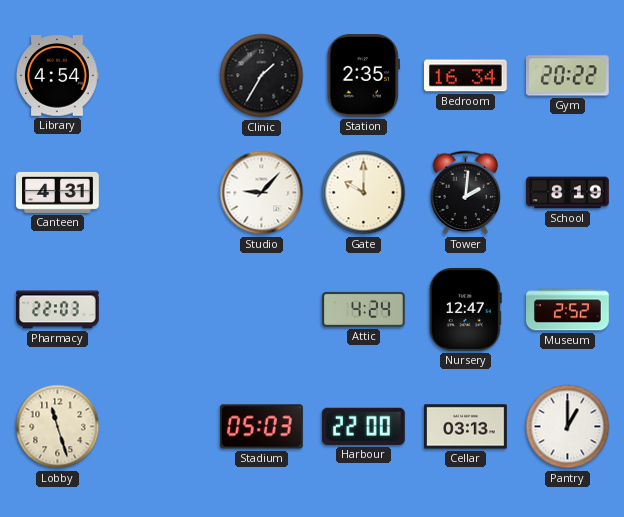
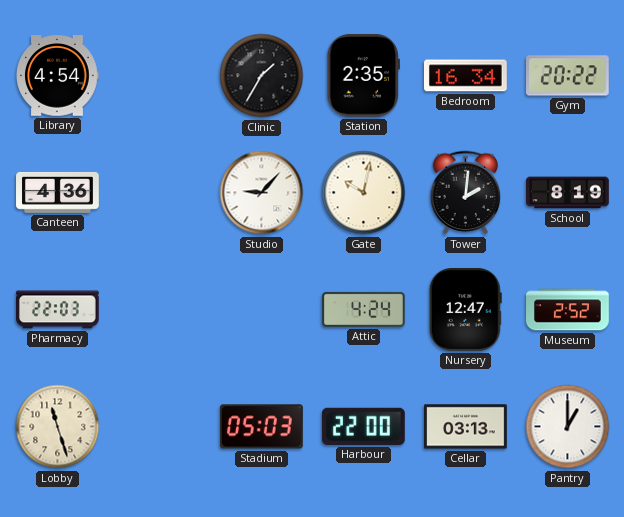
Canteen: 4:31 -> 4:36 (58, 192)
Gate: 10:00 -> 10:02 (364, 193)
